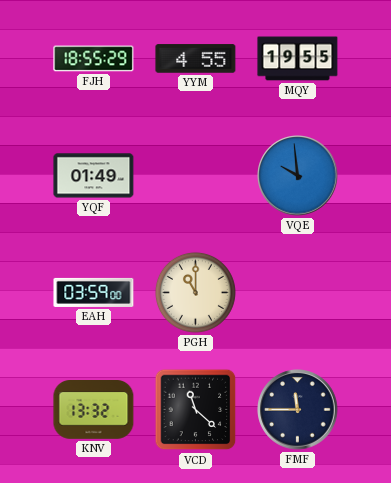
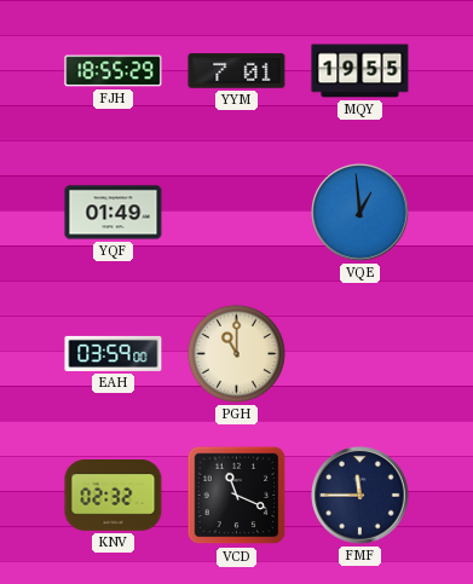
YYM: 4:55 -> 7:01 (237, 71)
VQE: 9:59 -> 12:59 (360, 213)
KNV: 13:32 -> 02:32 (114, 496)
VCD: 11:22 -> 11:19 (237, 496)
